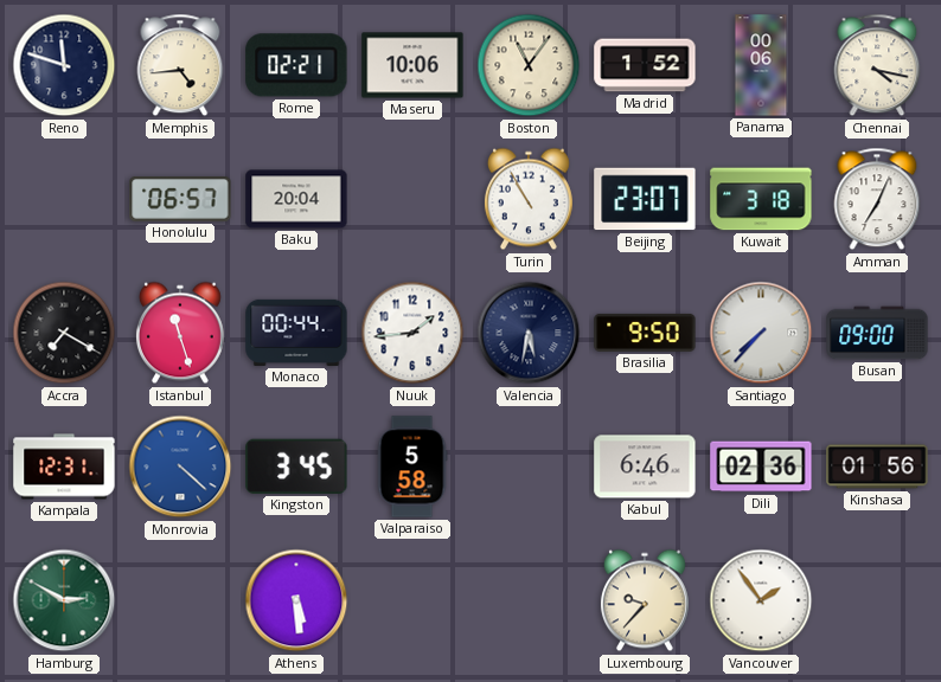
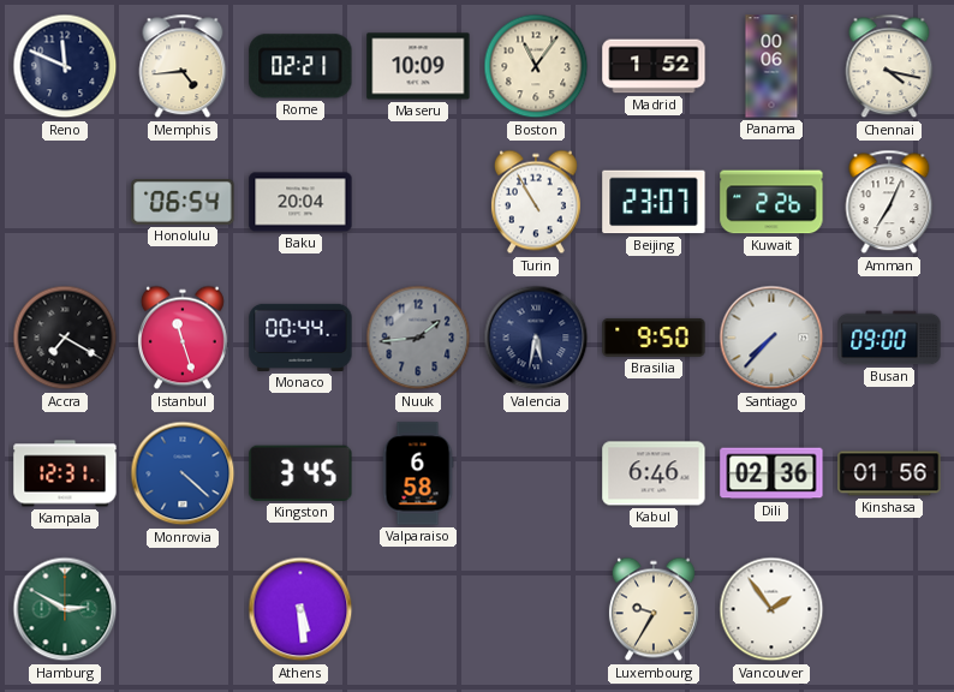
Reno: 11:48 -> 11:49 (65, 66)
Maseru: 10:06 -> 10:09 (418, 66)
Honolulu: 06:57 -> 06:54 (183, 202)
Kuwait: 3:18 -> 2:26 (771, 202)
Nuuk dial: white -> grey (418, 338)
Valparaiso: 5:58 -> 6:58 (418, 473)
Luxembourg: 9:37 -> 9:35 (654, 609)
